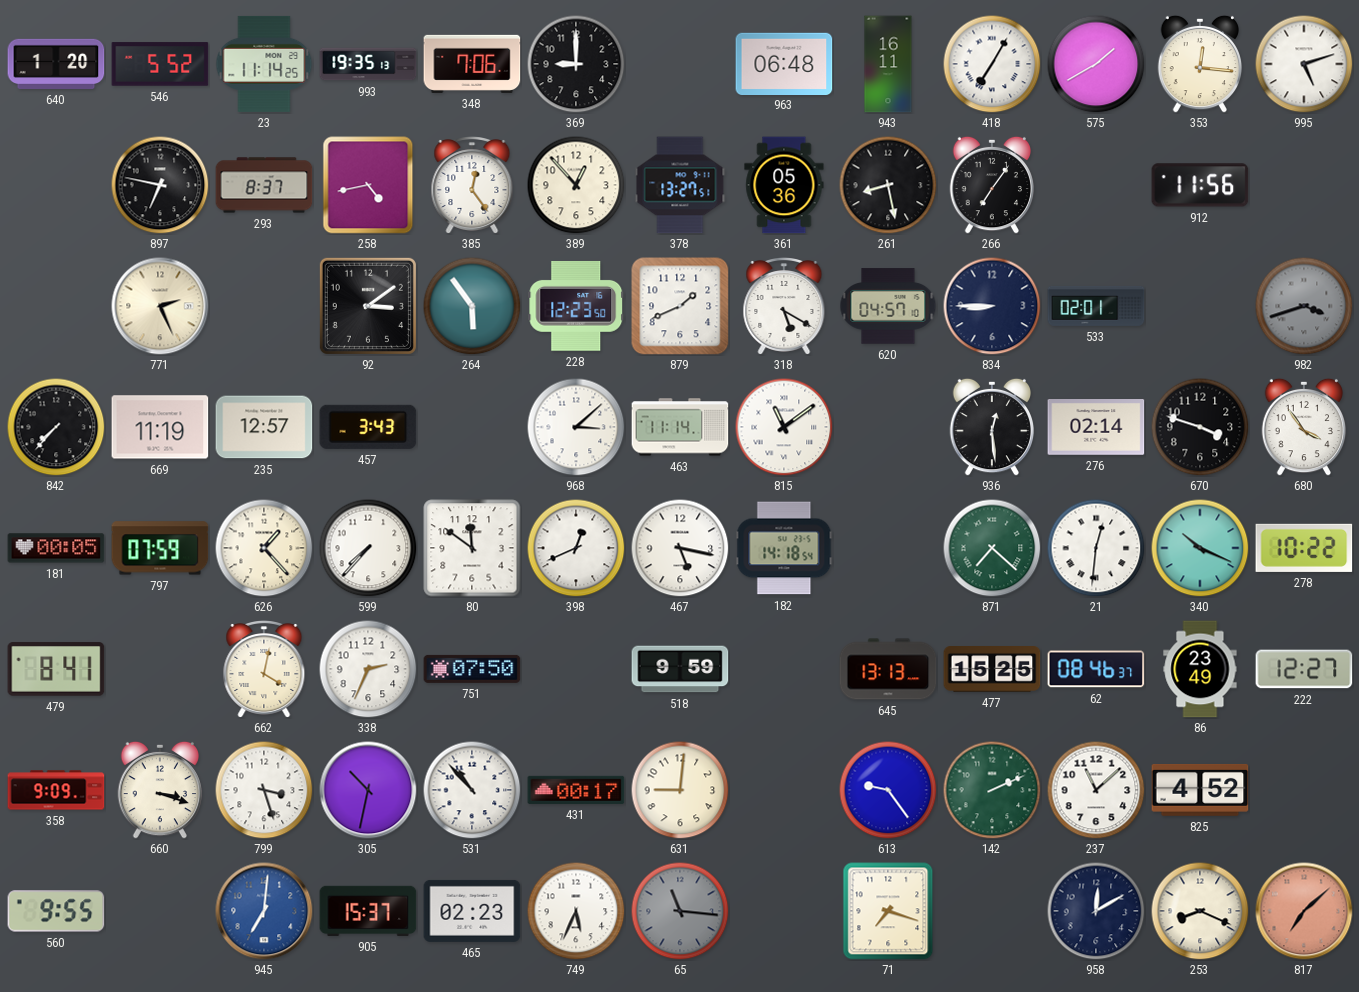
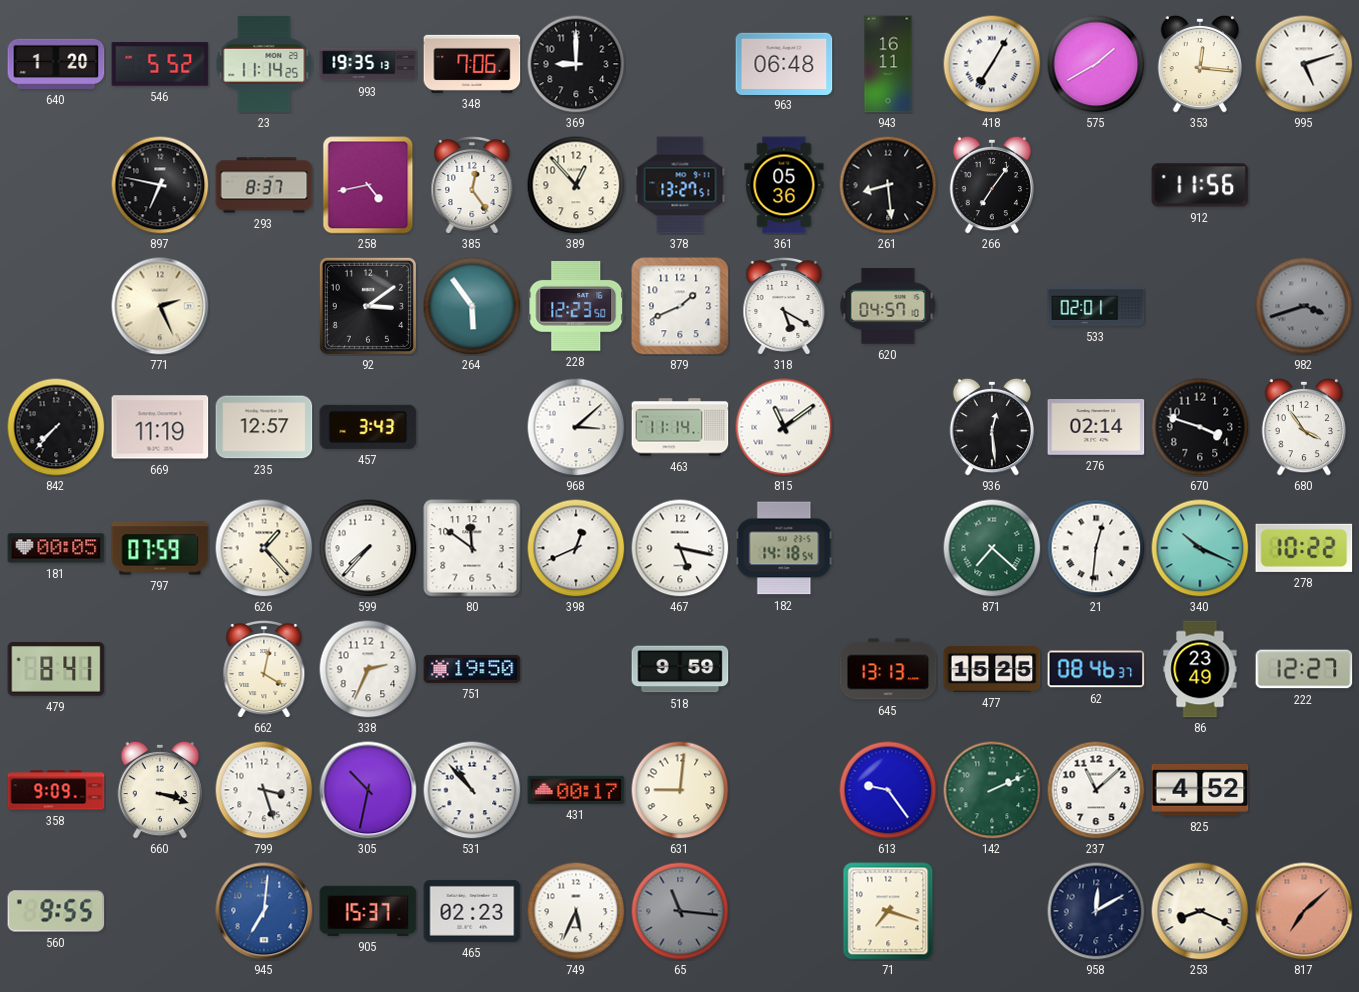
261: 8:28 -> 8:29 (888, 185)
834: 8:45 -> none (992, 306)
751: 07:50 -> 19:50 (472, 669)
